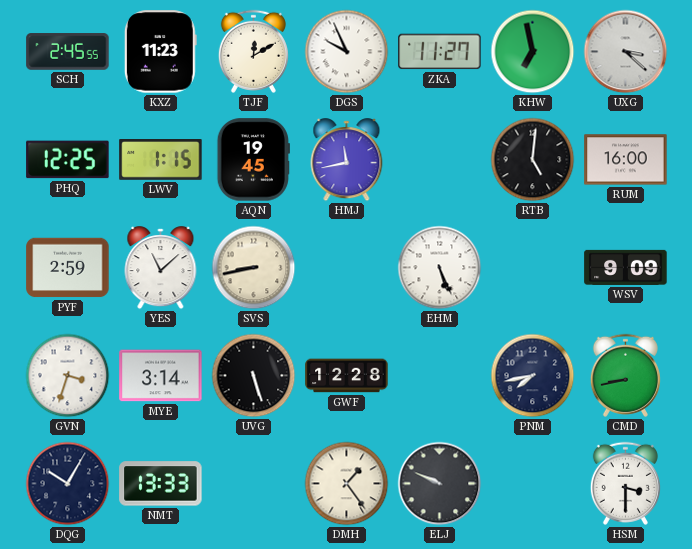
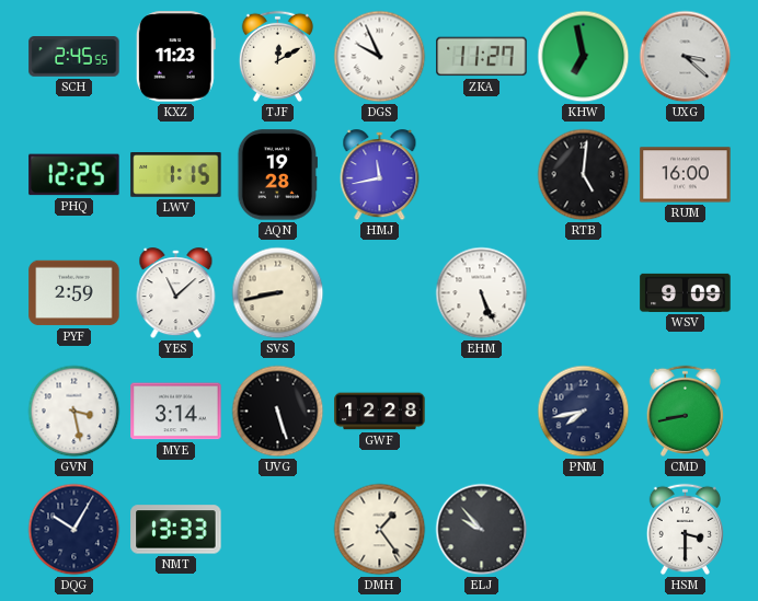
AQN: 19:45 -> 19:28 (277, 175)
GVN: 3:33 -> 3:28 (74, 412)
ELJ: 9:49 -> 9:53 (482, 530)
